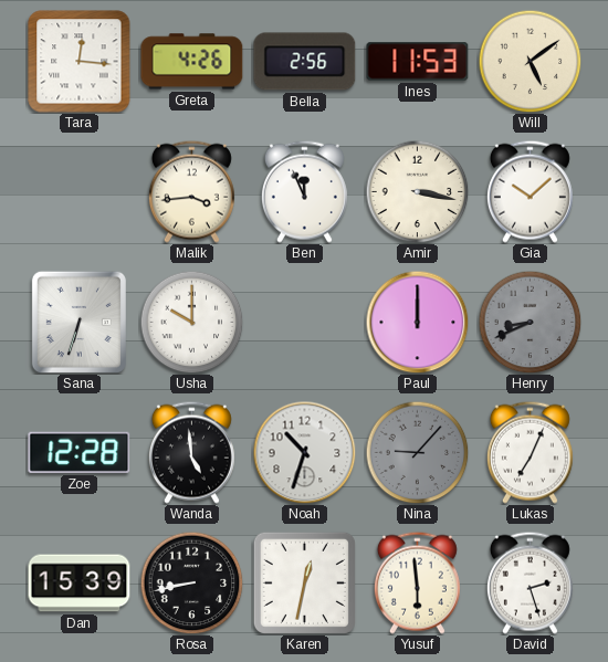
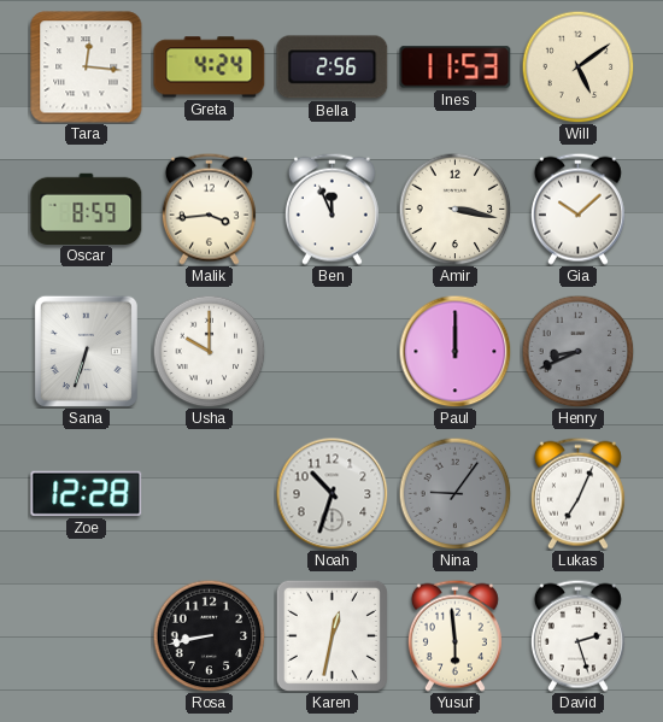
Greta: 4:26 -> 4:24 (210, 67)
Oscar: none -> 8:59 (87, 209)
Wanda: 4:59 -> none (191, 452)
Nina: 9:07 -> 9:06 (454, 493)
Dan: 15:39 -> none (80, 584)
